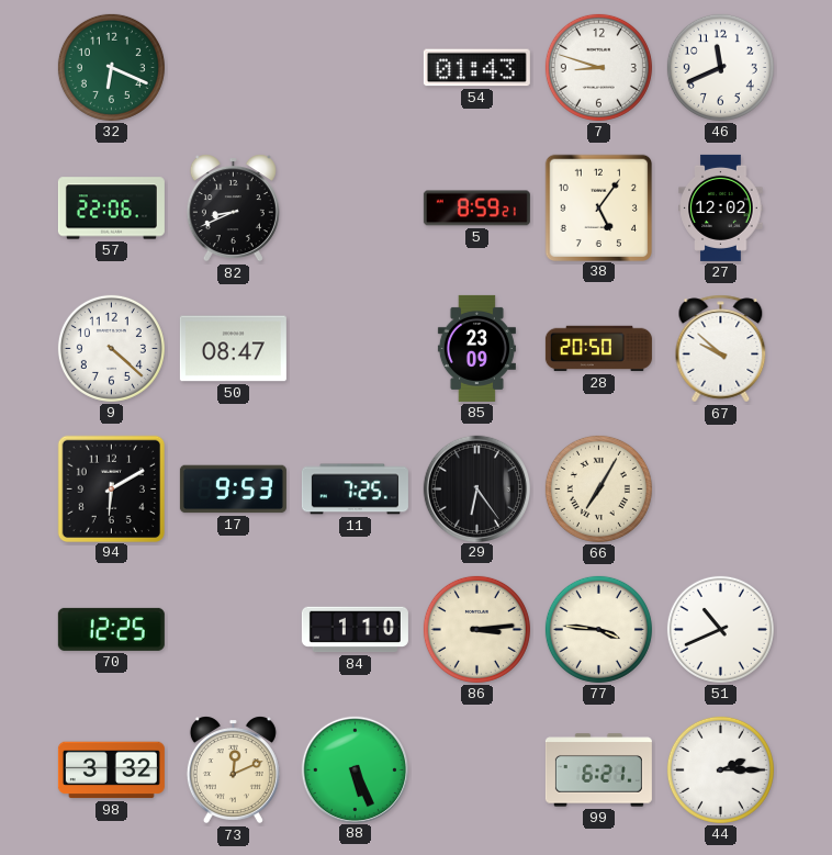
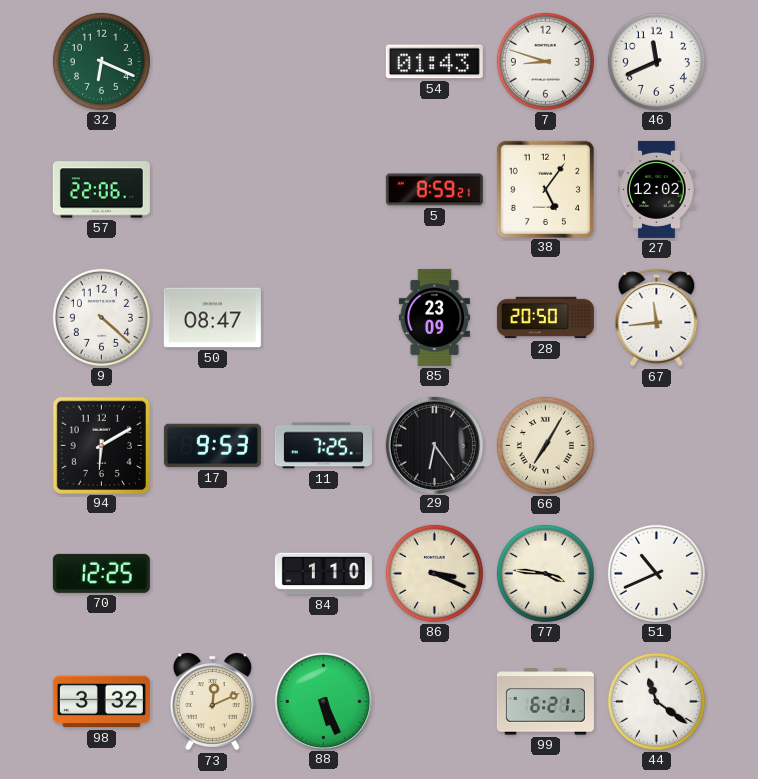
82: 8:41 -> none (233, 209)
67: 9:52 -> 11:44 (657, 318)
86: 3:14 -> 3:19 (434, 573)
44: 2:15 -> 11:21 (656, 701)
